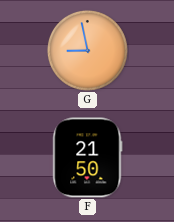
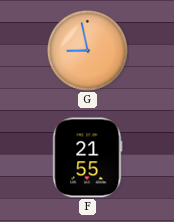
F: 21:50 -> 21:55 (88, 158)
